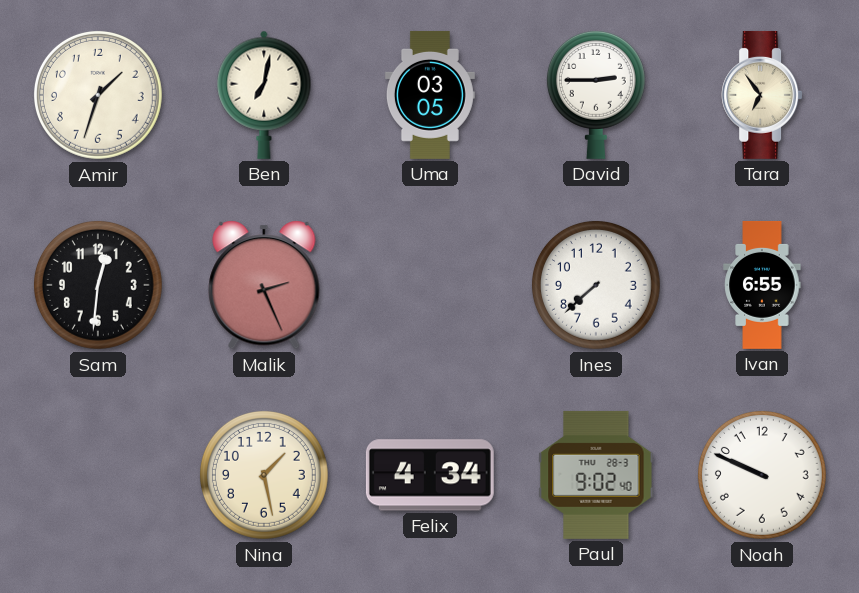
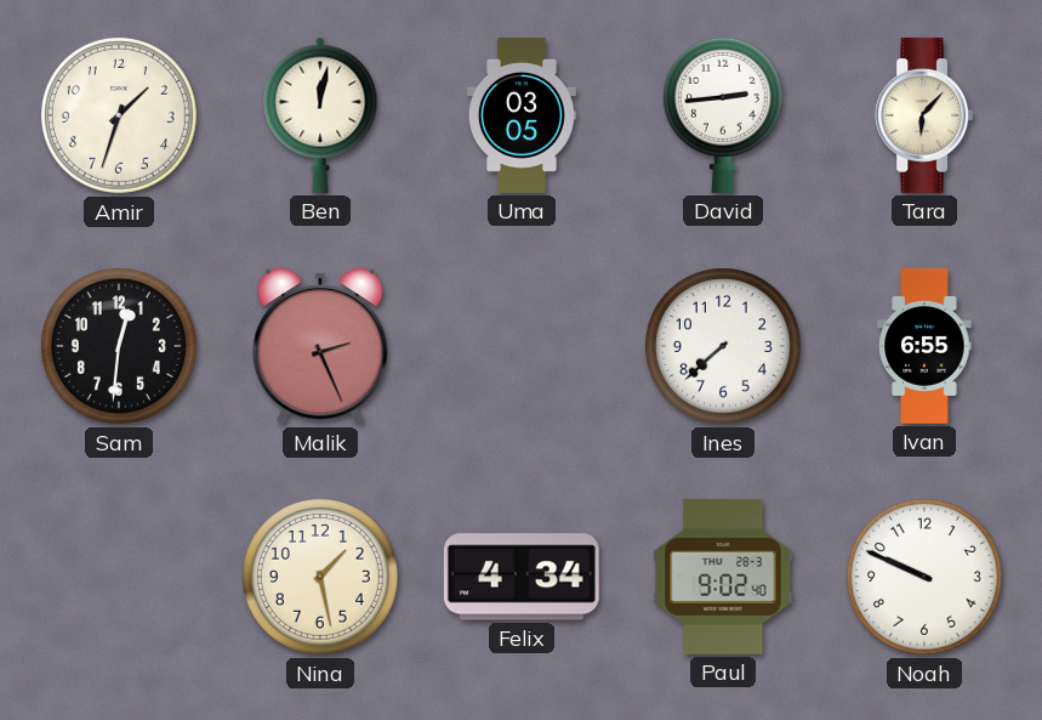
Ben: 7:02 -> 12:02 (320, 115)
David: 2:45 -> 2:44 (723, 114)
Tara: 6:54 -> 6:07 (924, 115)
